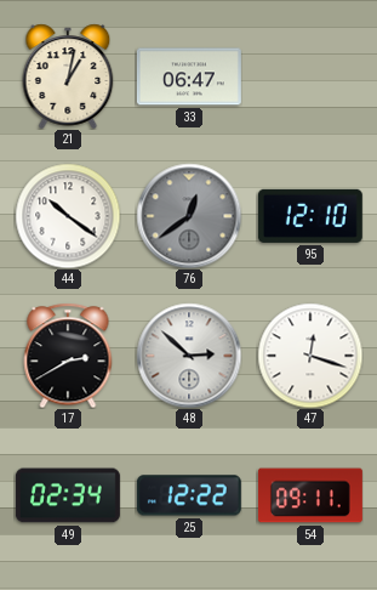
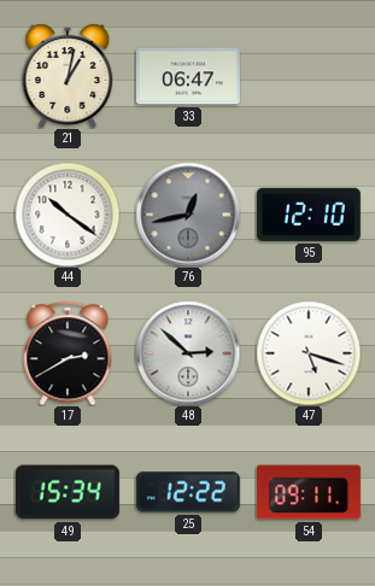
76: 12:39 -> 12:43 (188, 215)
47: 12:18 -> 5:18 (309, 353)
49: 02:34 -> 15:34 (68, 492)
